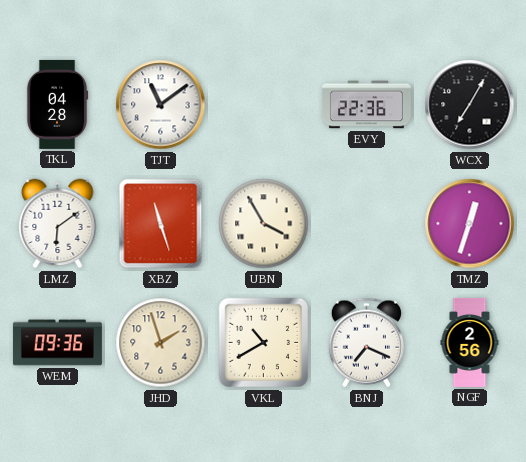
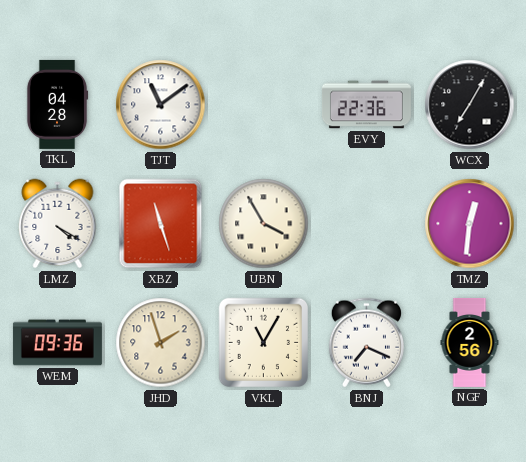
LMZ: 6:09 -> 4:20 (58, 224)
TMZ: 12:33 -> 12:31 (470, 224)
VKL: 10:40 -> 11:05 (264, 343)
